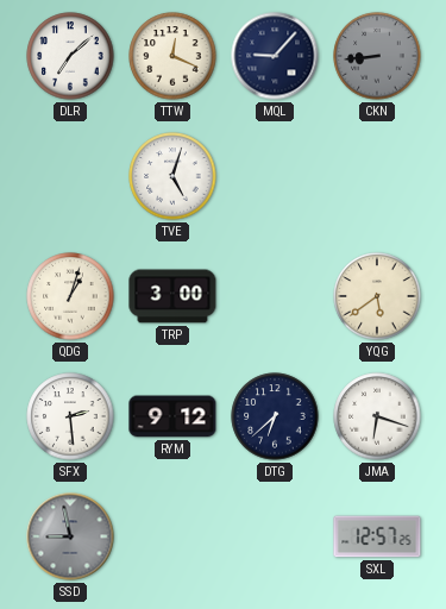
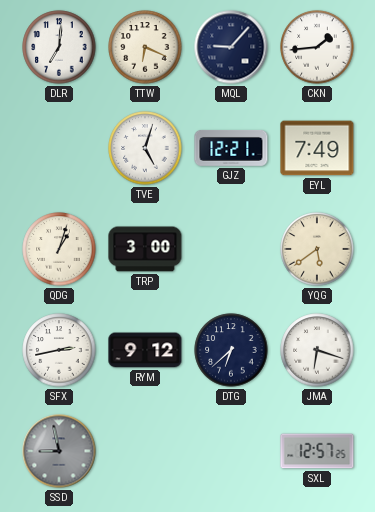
DLR: 7:08 -> 7:01 (59, 47)
TTW: 12:19 -> 6:19 (145, 47)
CKN: 8:44 -> 1:44 (317, 47)
CKN dial: grey -> white (317, 47)
GJZ: none -> 12:21 (231, 149)
EYL: none -> 7:49 (317, 148)
SFX: 2:29 -> 2:43 (59, 350)
